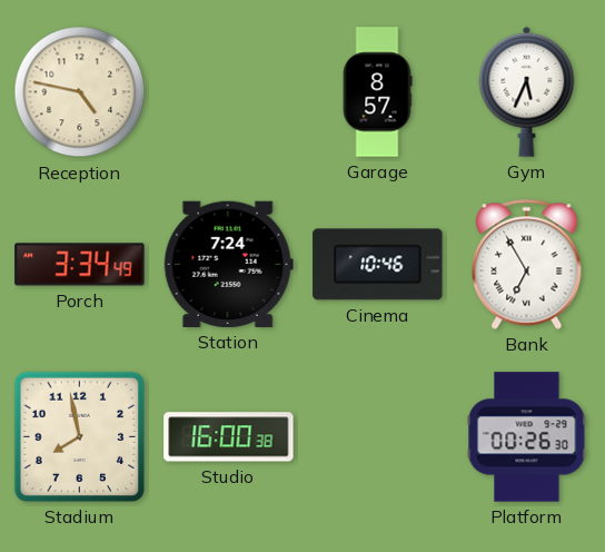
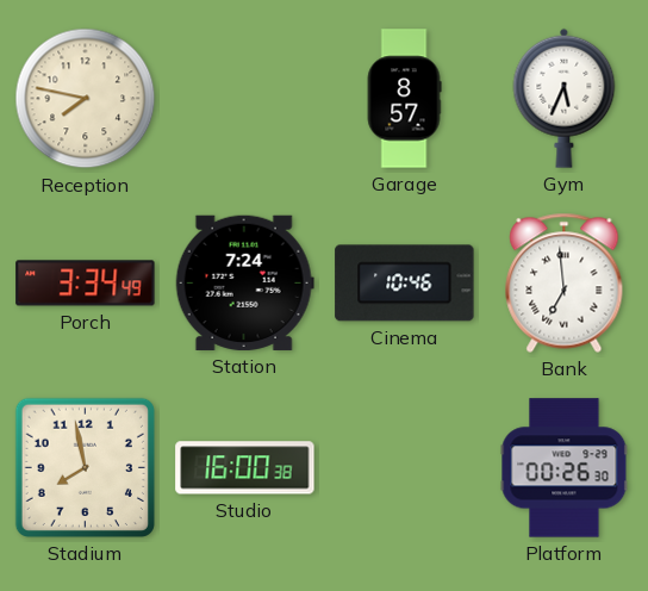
Reception: 4:47 -> 7:47 (86, 99)
Bank: 6:55 -> 6:59 (565, 282)
